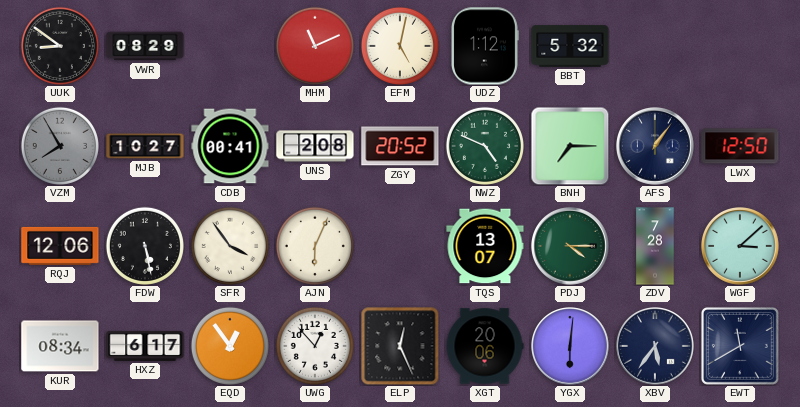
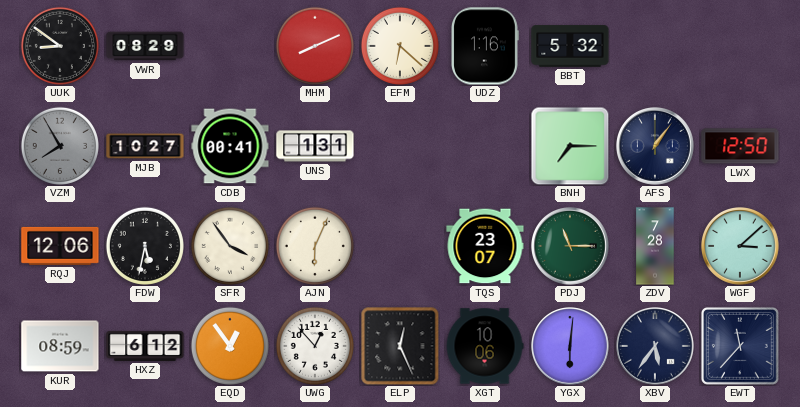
MHM: 11:11 -> 8:11 (315, 46)
EFM: 5:02 -> 6:22 (400, 46)
UDZ: 1:12 -> 1:16 (485, 46)
UNS: 2:08 -> 1:31 (315, 146)
ZGY: 20:52 -> none (400, 146)
NWZ: 4:49 -> none (485, 146)
FDW: 5:28 -> 5:32 (145, 246)
TQS: 13:07 -> 23:07 (485, 246)
PDJ: 4:15 -> 11:15 (571, 247)
KUR: 08:34 -> 08:59 (60, 346)
HXZ: 6:17 -> 6:12 (145, 346)
XGT: 20:06 -> 10:06 (485, 346)
EWT: 11:40 -> 11:37 (740, 346)
